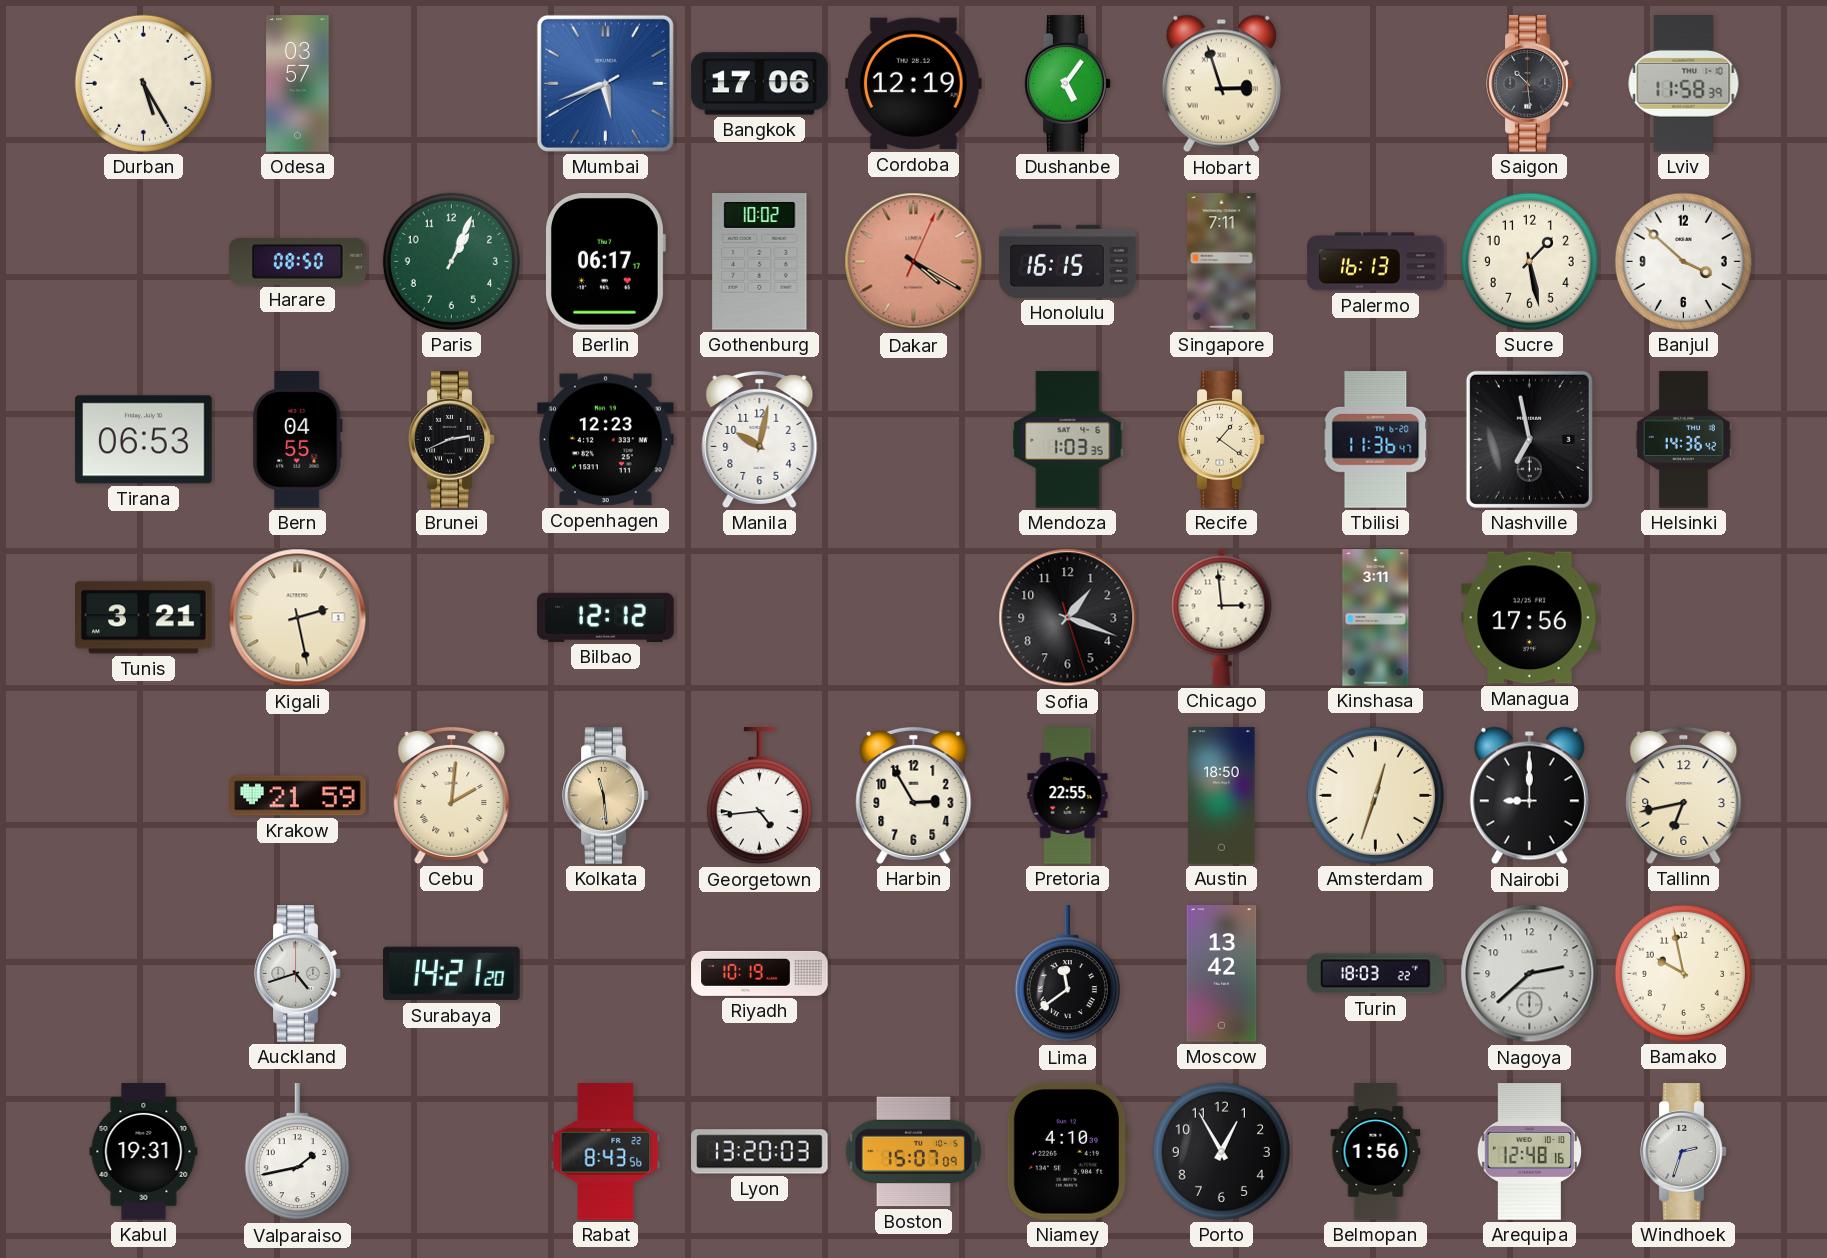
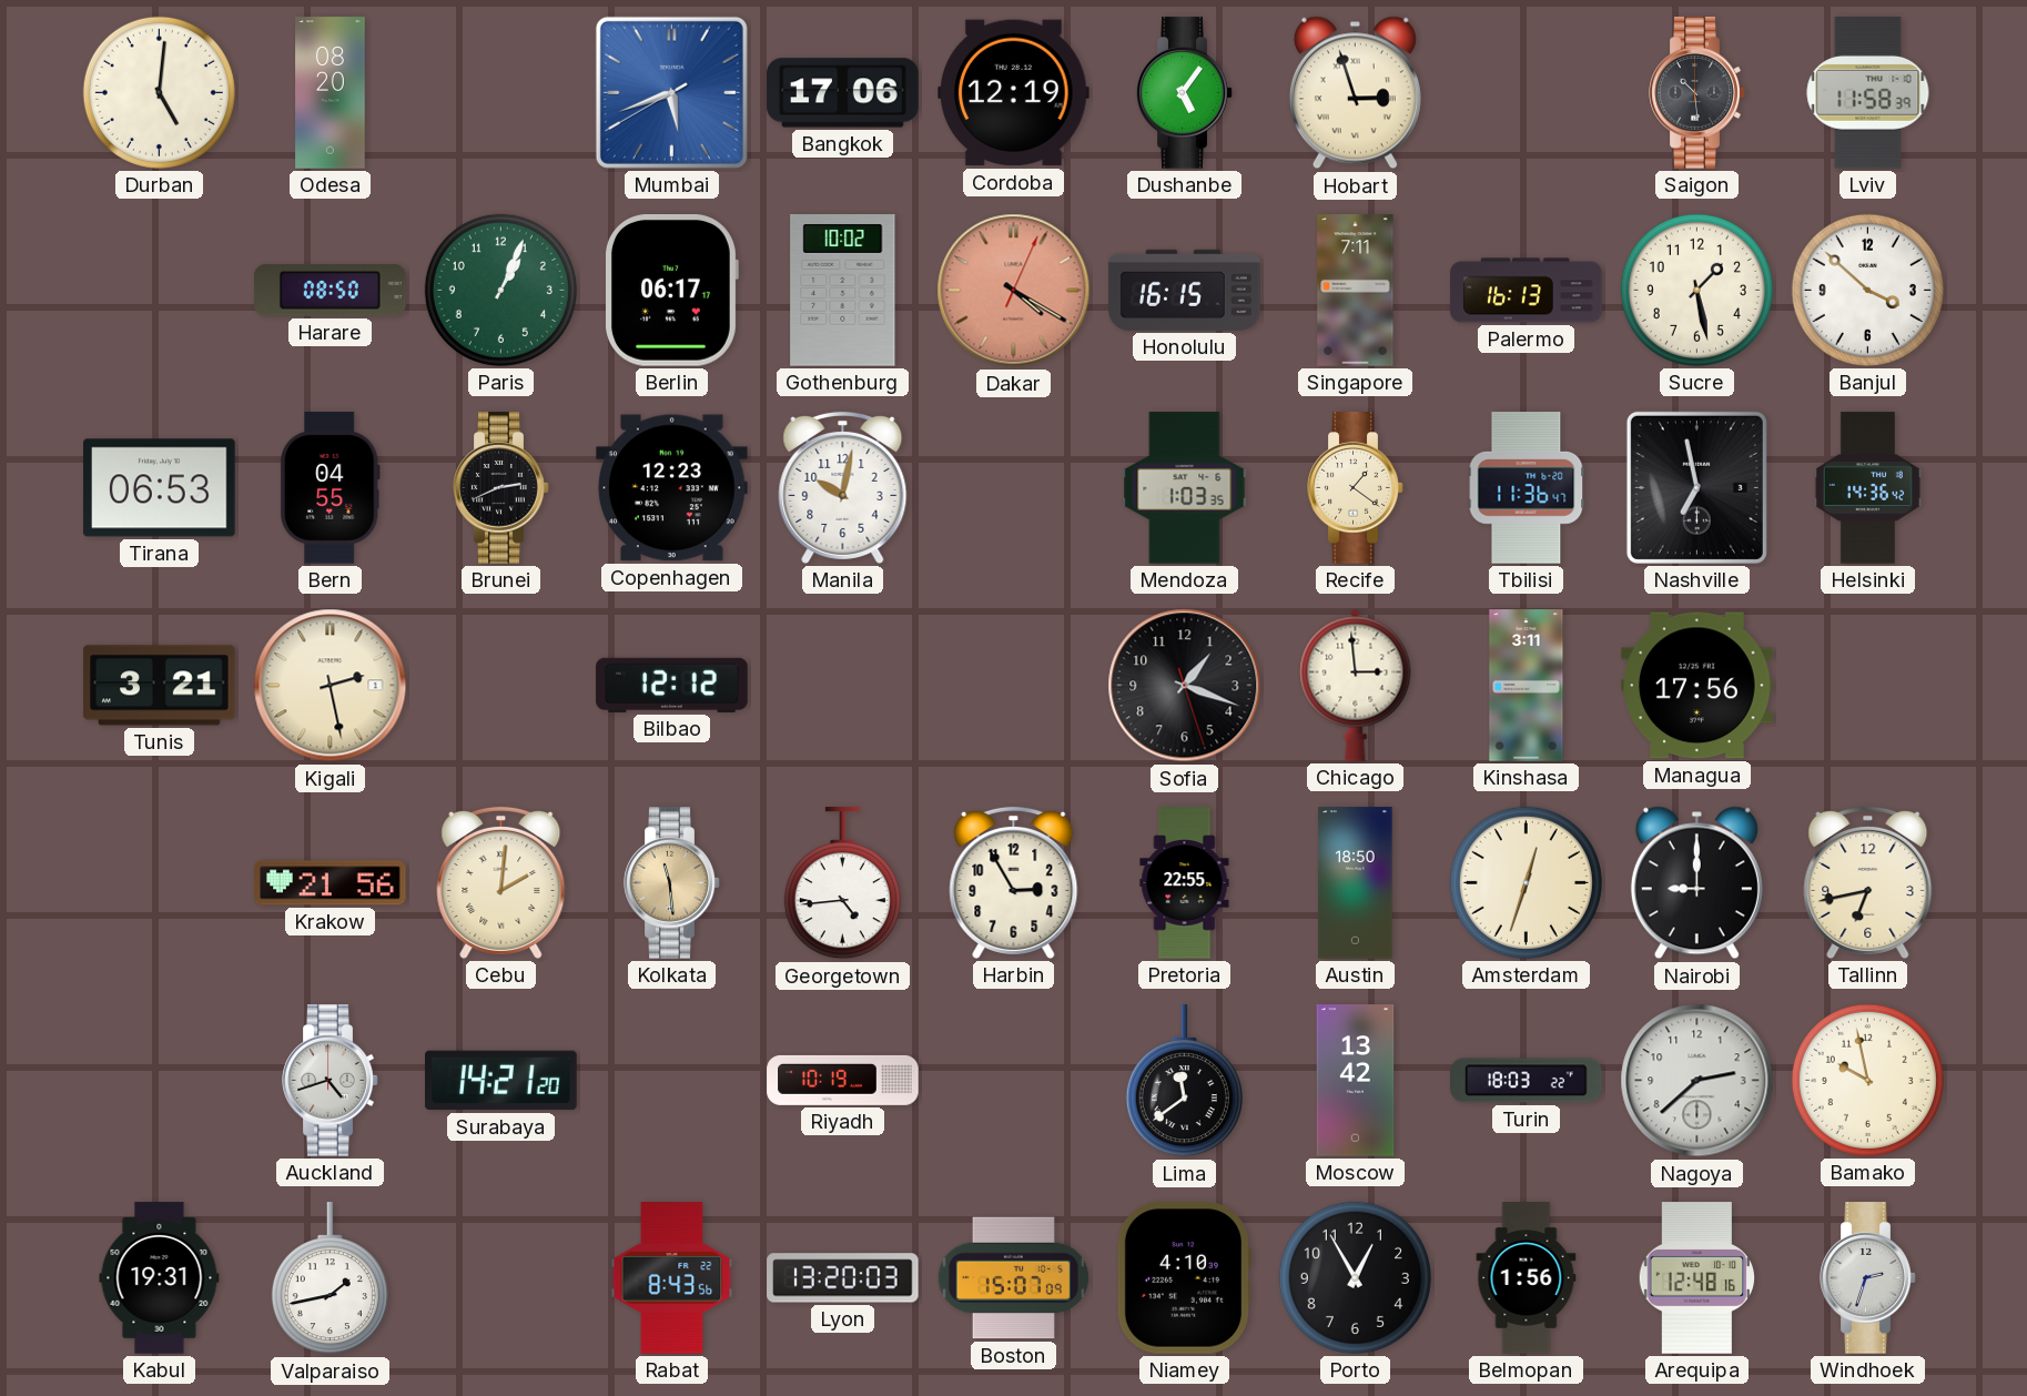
Durban: 5:25 -> 5:01 (159, 92)
Odesa: 03:57 -> 08:20 (331, 93)
Krakow: 21:59 -> 21:56 (331, 883)
